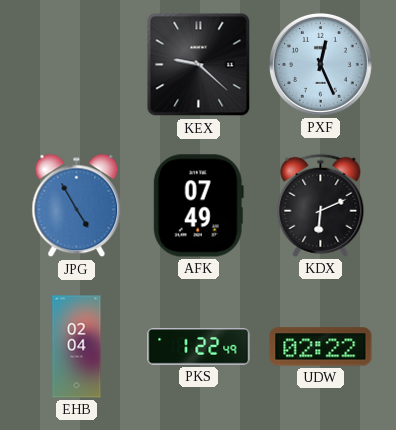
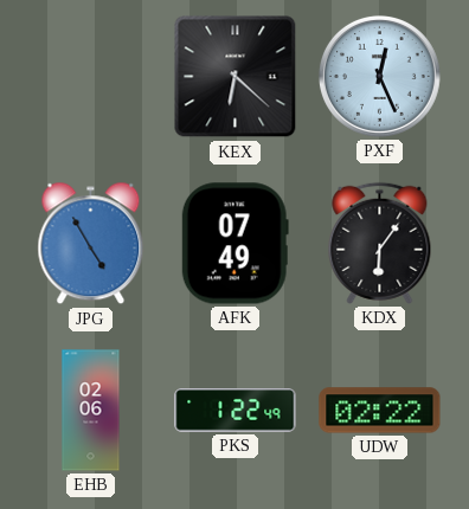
KEX: 9:22 -> 6:22 (236, 77)
KDX: 6:11 -> 6:06 (380, 243)
EHB: 02:04 -> 02:06 (91, 411)
